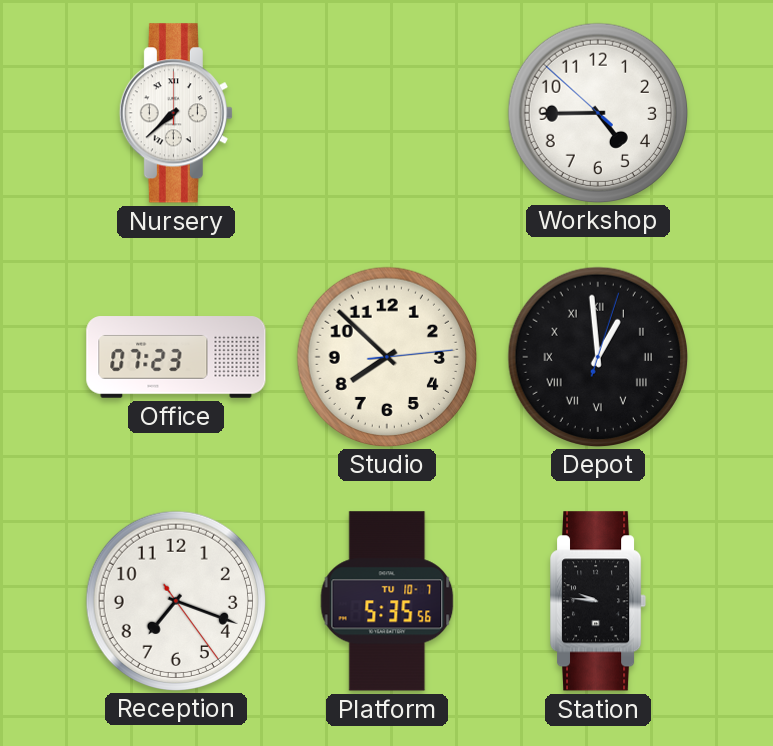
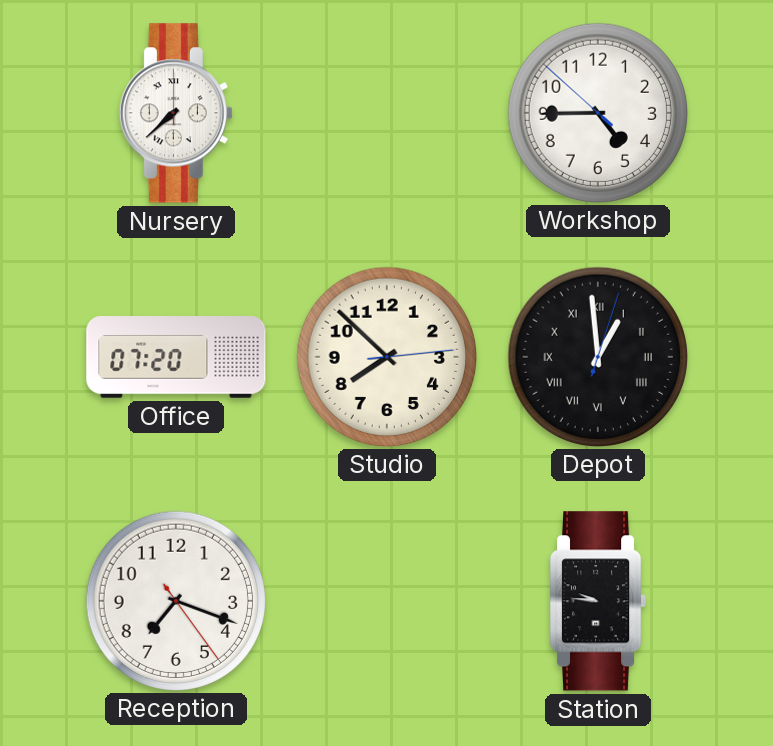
Office: 07:23 -> 07:20 (176, 357)
Platform: 5:35 -> none (387, 601)
